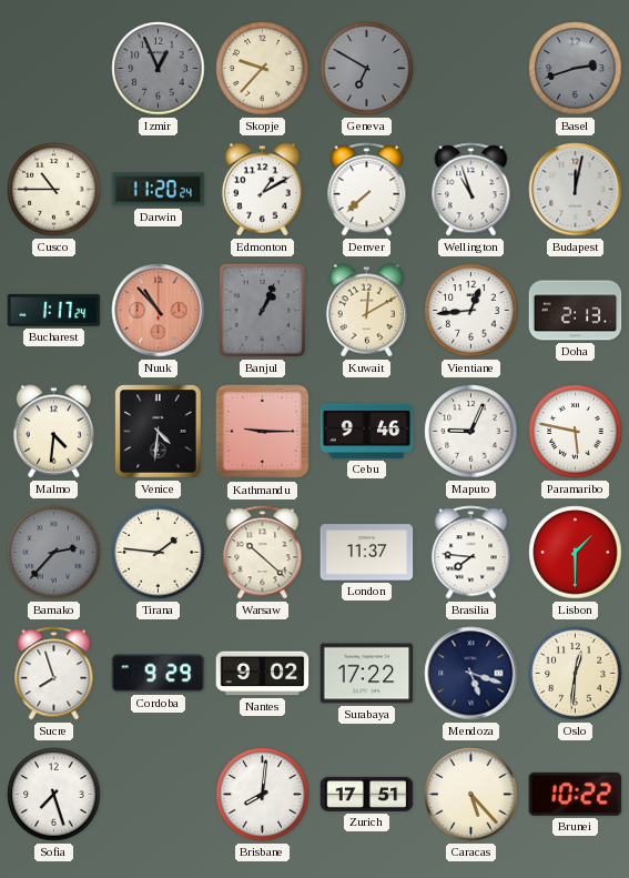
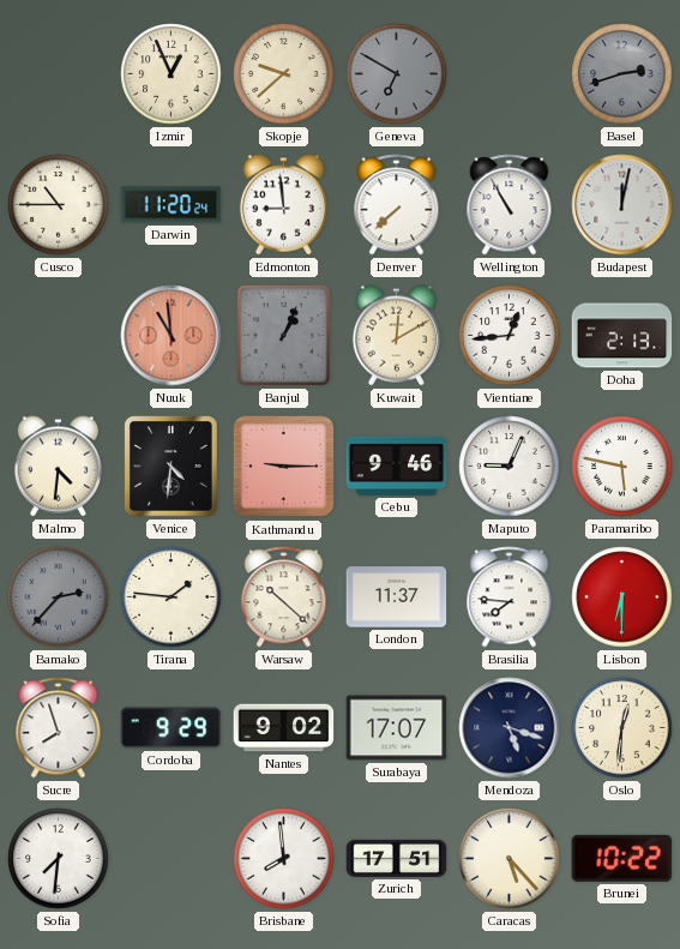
Izmir dial: grey -> cream (171, 74)
Skopje: 9:37 -> 9:38 (284, 74)
Edmonton: 1:10 -> 8:59 (283, 205)
Wellington: 10:57 -> 10:55 (510, 205)
Bucharest: 1:17 -> none (54, 310)
Nuuk: 10:53 -> 10:59 (171, 336)
Lisbon: 1:30 -> 6:30 (622, 597)
Surabaya: 17:22 -> 17:07 (397, 728)
Sofia: 7:27 -> 7:31 (59, 859)
Brisbane: 8:01 -> 7:59 (284, 859)
